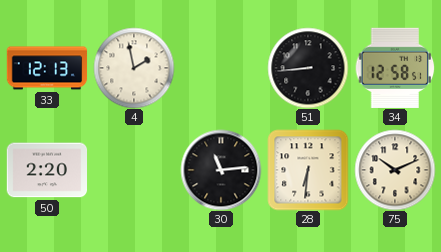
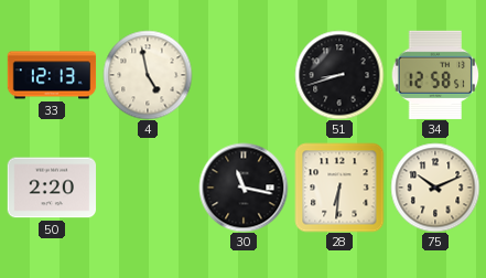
4: 1:58 -> 4:58 (148, 75)
51: 8:44 -> 8:42 (339, 75)
30: 11:14 -> 11:17 (244, 188)
